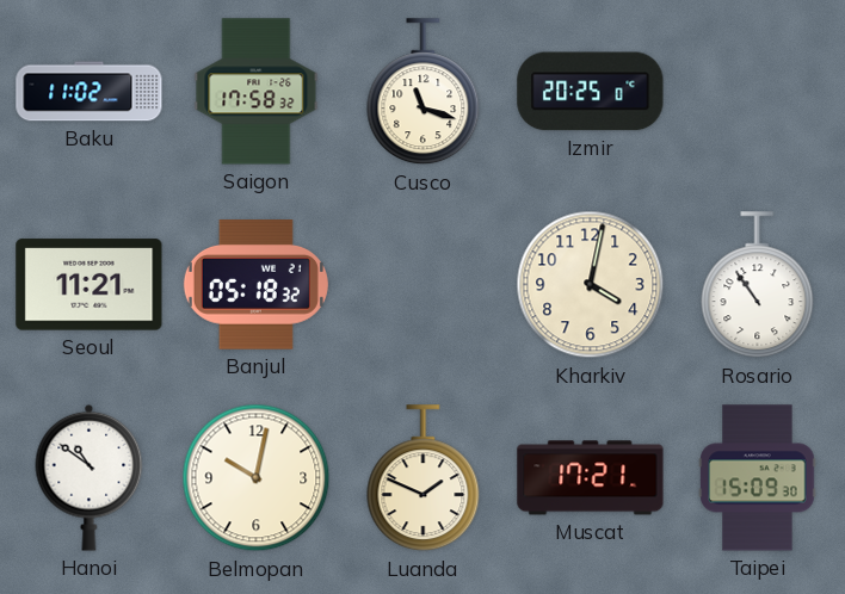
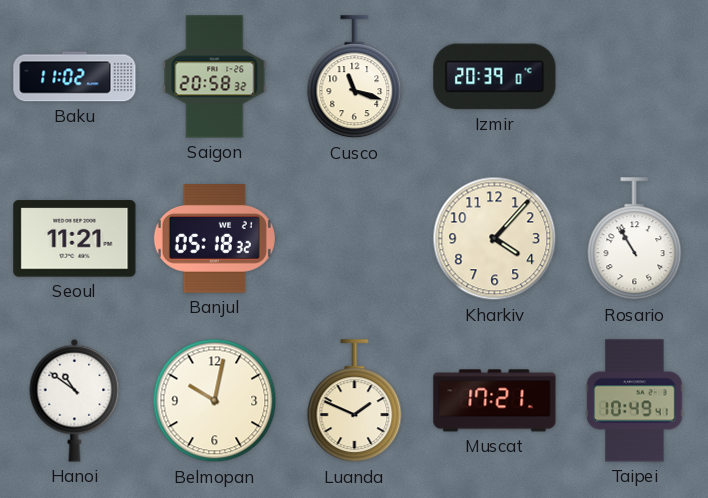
Saigon: 17:58 -> 20:58 (215, 77)
Izmir: 20:25 -> 20:39 (495, 77)
Kharkiv: 4:02 -> 4:07 (495, 239)
Rosario: 10:54 -> 10:55 (635, 239)
Taipei: 15:09 -> 10:49 (635, 401)
